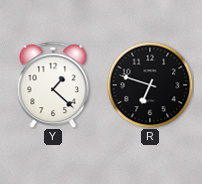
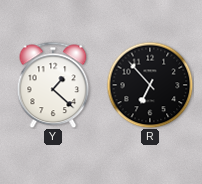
R: 6:48 -> 6:53 (150, 85)
